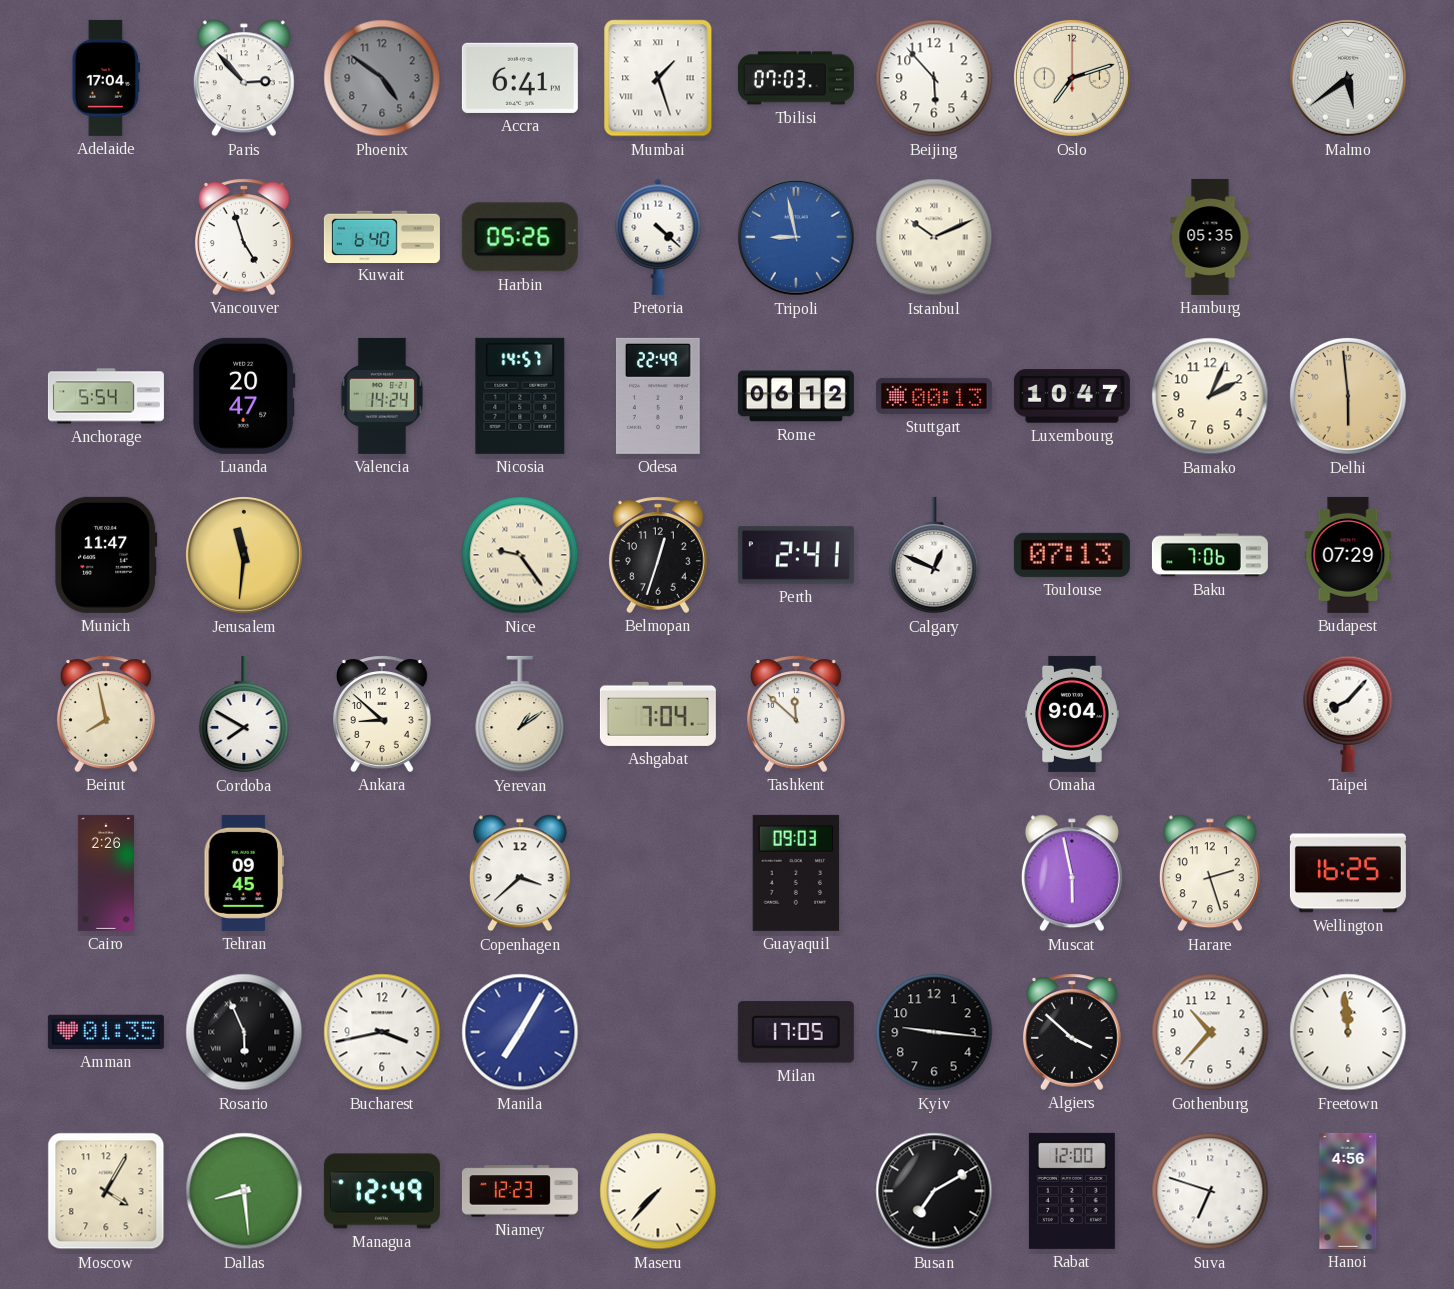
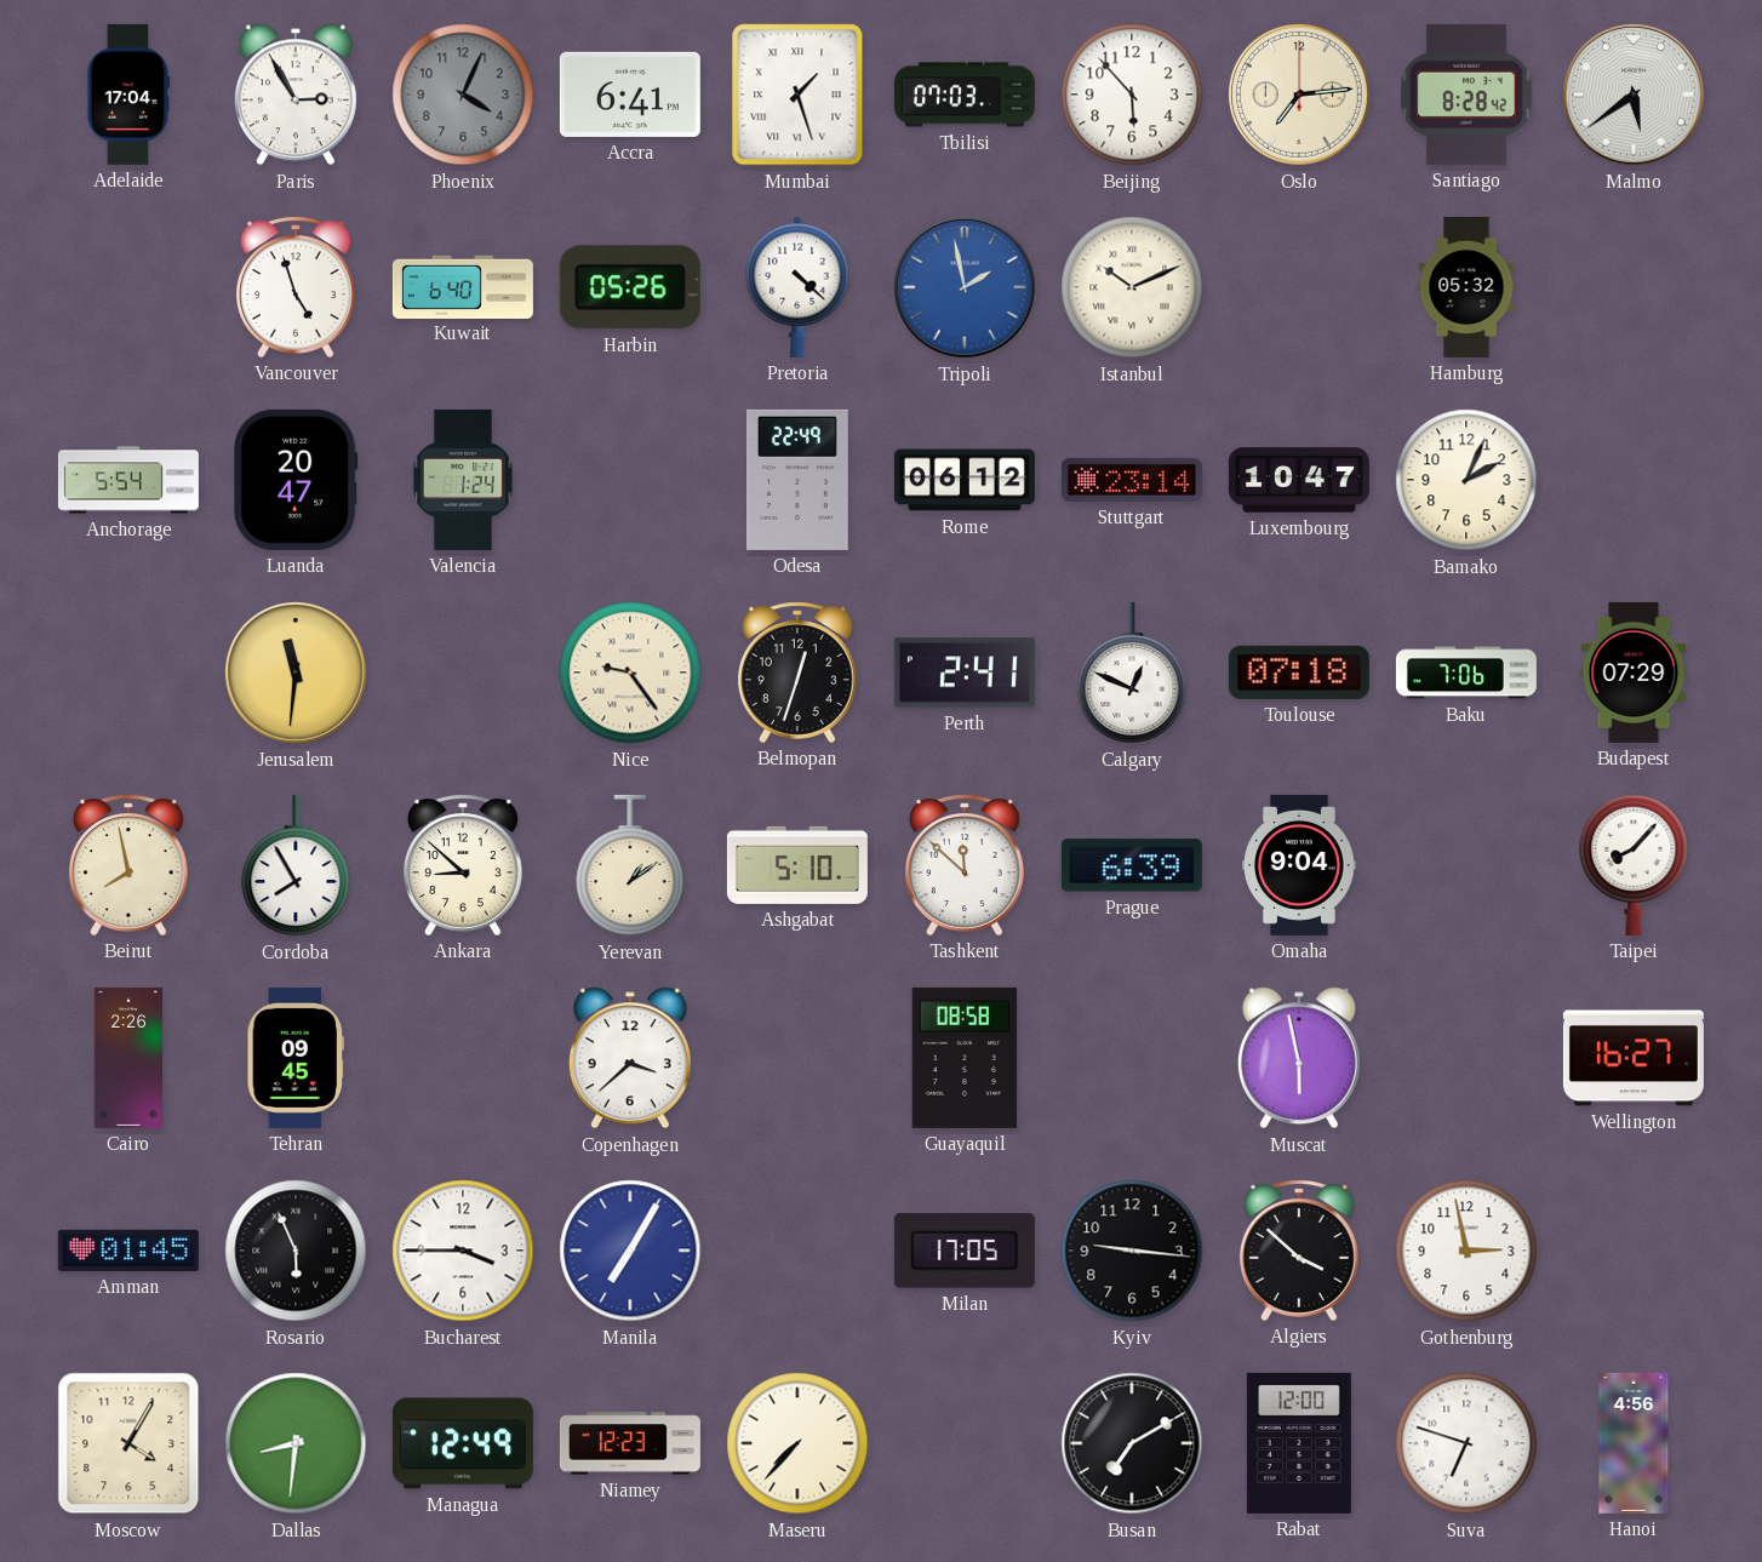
Paris: 2:53 -> 2:55 (296, 95)
Phoenix: 4:51 -> 4:04 (463, 95)
Oslo: 7:12 -> 7:14 (1299, 95)
Santiago: none -> 8:28 (1466, 95)
Tripoli: 8:58 -> 1:58 (965, 287)
Hamburg: 05:35 -> 05:32 (1466, 287)
Valencia: 14:24 -> 1:24 (463, 480)
Nicosia: 14:57 -> none (520, 396)
Stuttgart: 00:13 -> 23:14 (1132, 480)
Delhi: 5:59 -> none (1348, 396)
Munich: 11:47 -> none (106, 555)
Toulouse: 07:13 -> 07:18 (1299, 673)
Cordoba: 7:50 -> 7:55 (296, 865)
Ashgabat: 7:04 -> 5:10 (797, 865)
Prague: none -> 6:39 (1132, 865)
Guayaquil: 09:03 -> 08:58 (965, 1058)
Harare: 2:27 -> none (1210, 873)
Wellington: 16:25 -> 16:27 (1634, 1058)
Amman: 01:35 -> 01:45 (128, 1251)
Bucharest: 3:43 -> 3:45 (463, 1251)
Gothenburg: 10:37 -> 2:58 (1466, 1251)
Freetown: 11:59 -> none (1348, 1032)
Dallas: 8:29 -> 8:31 (296, 1443)
